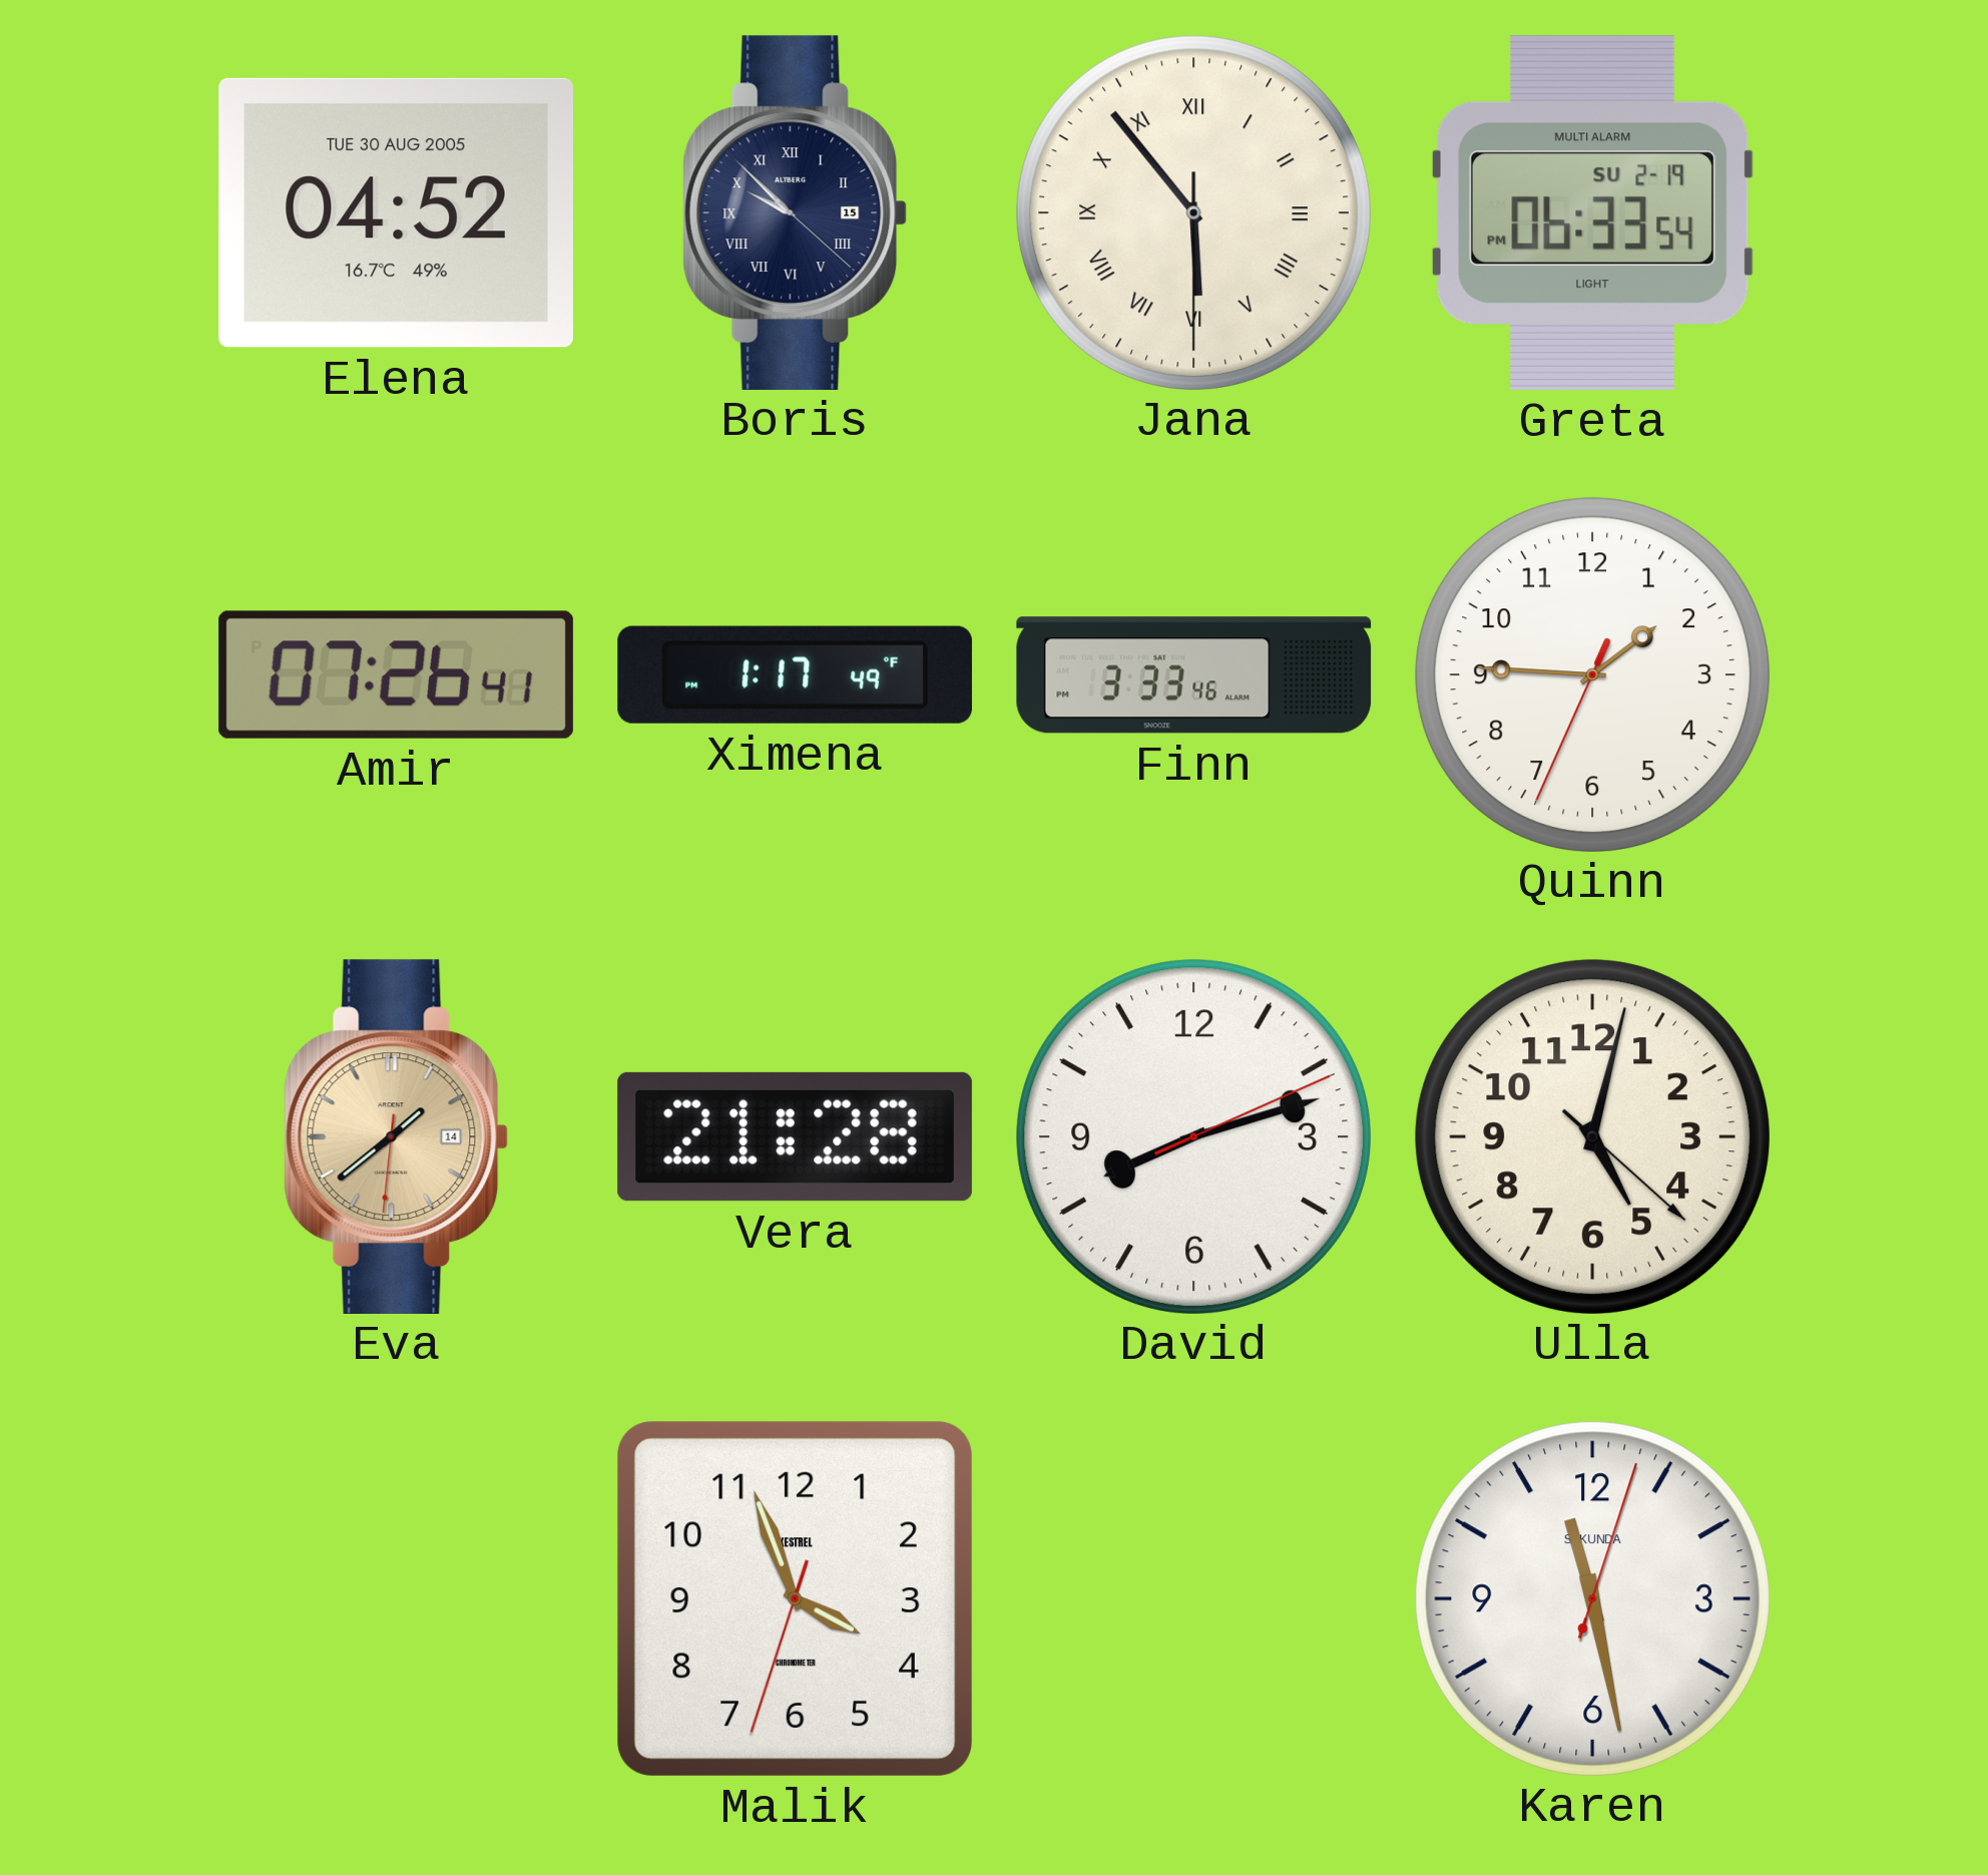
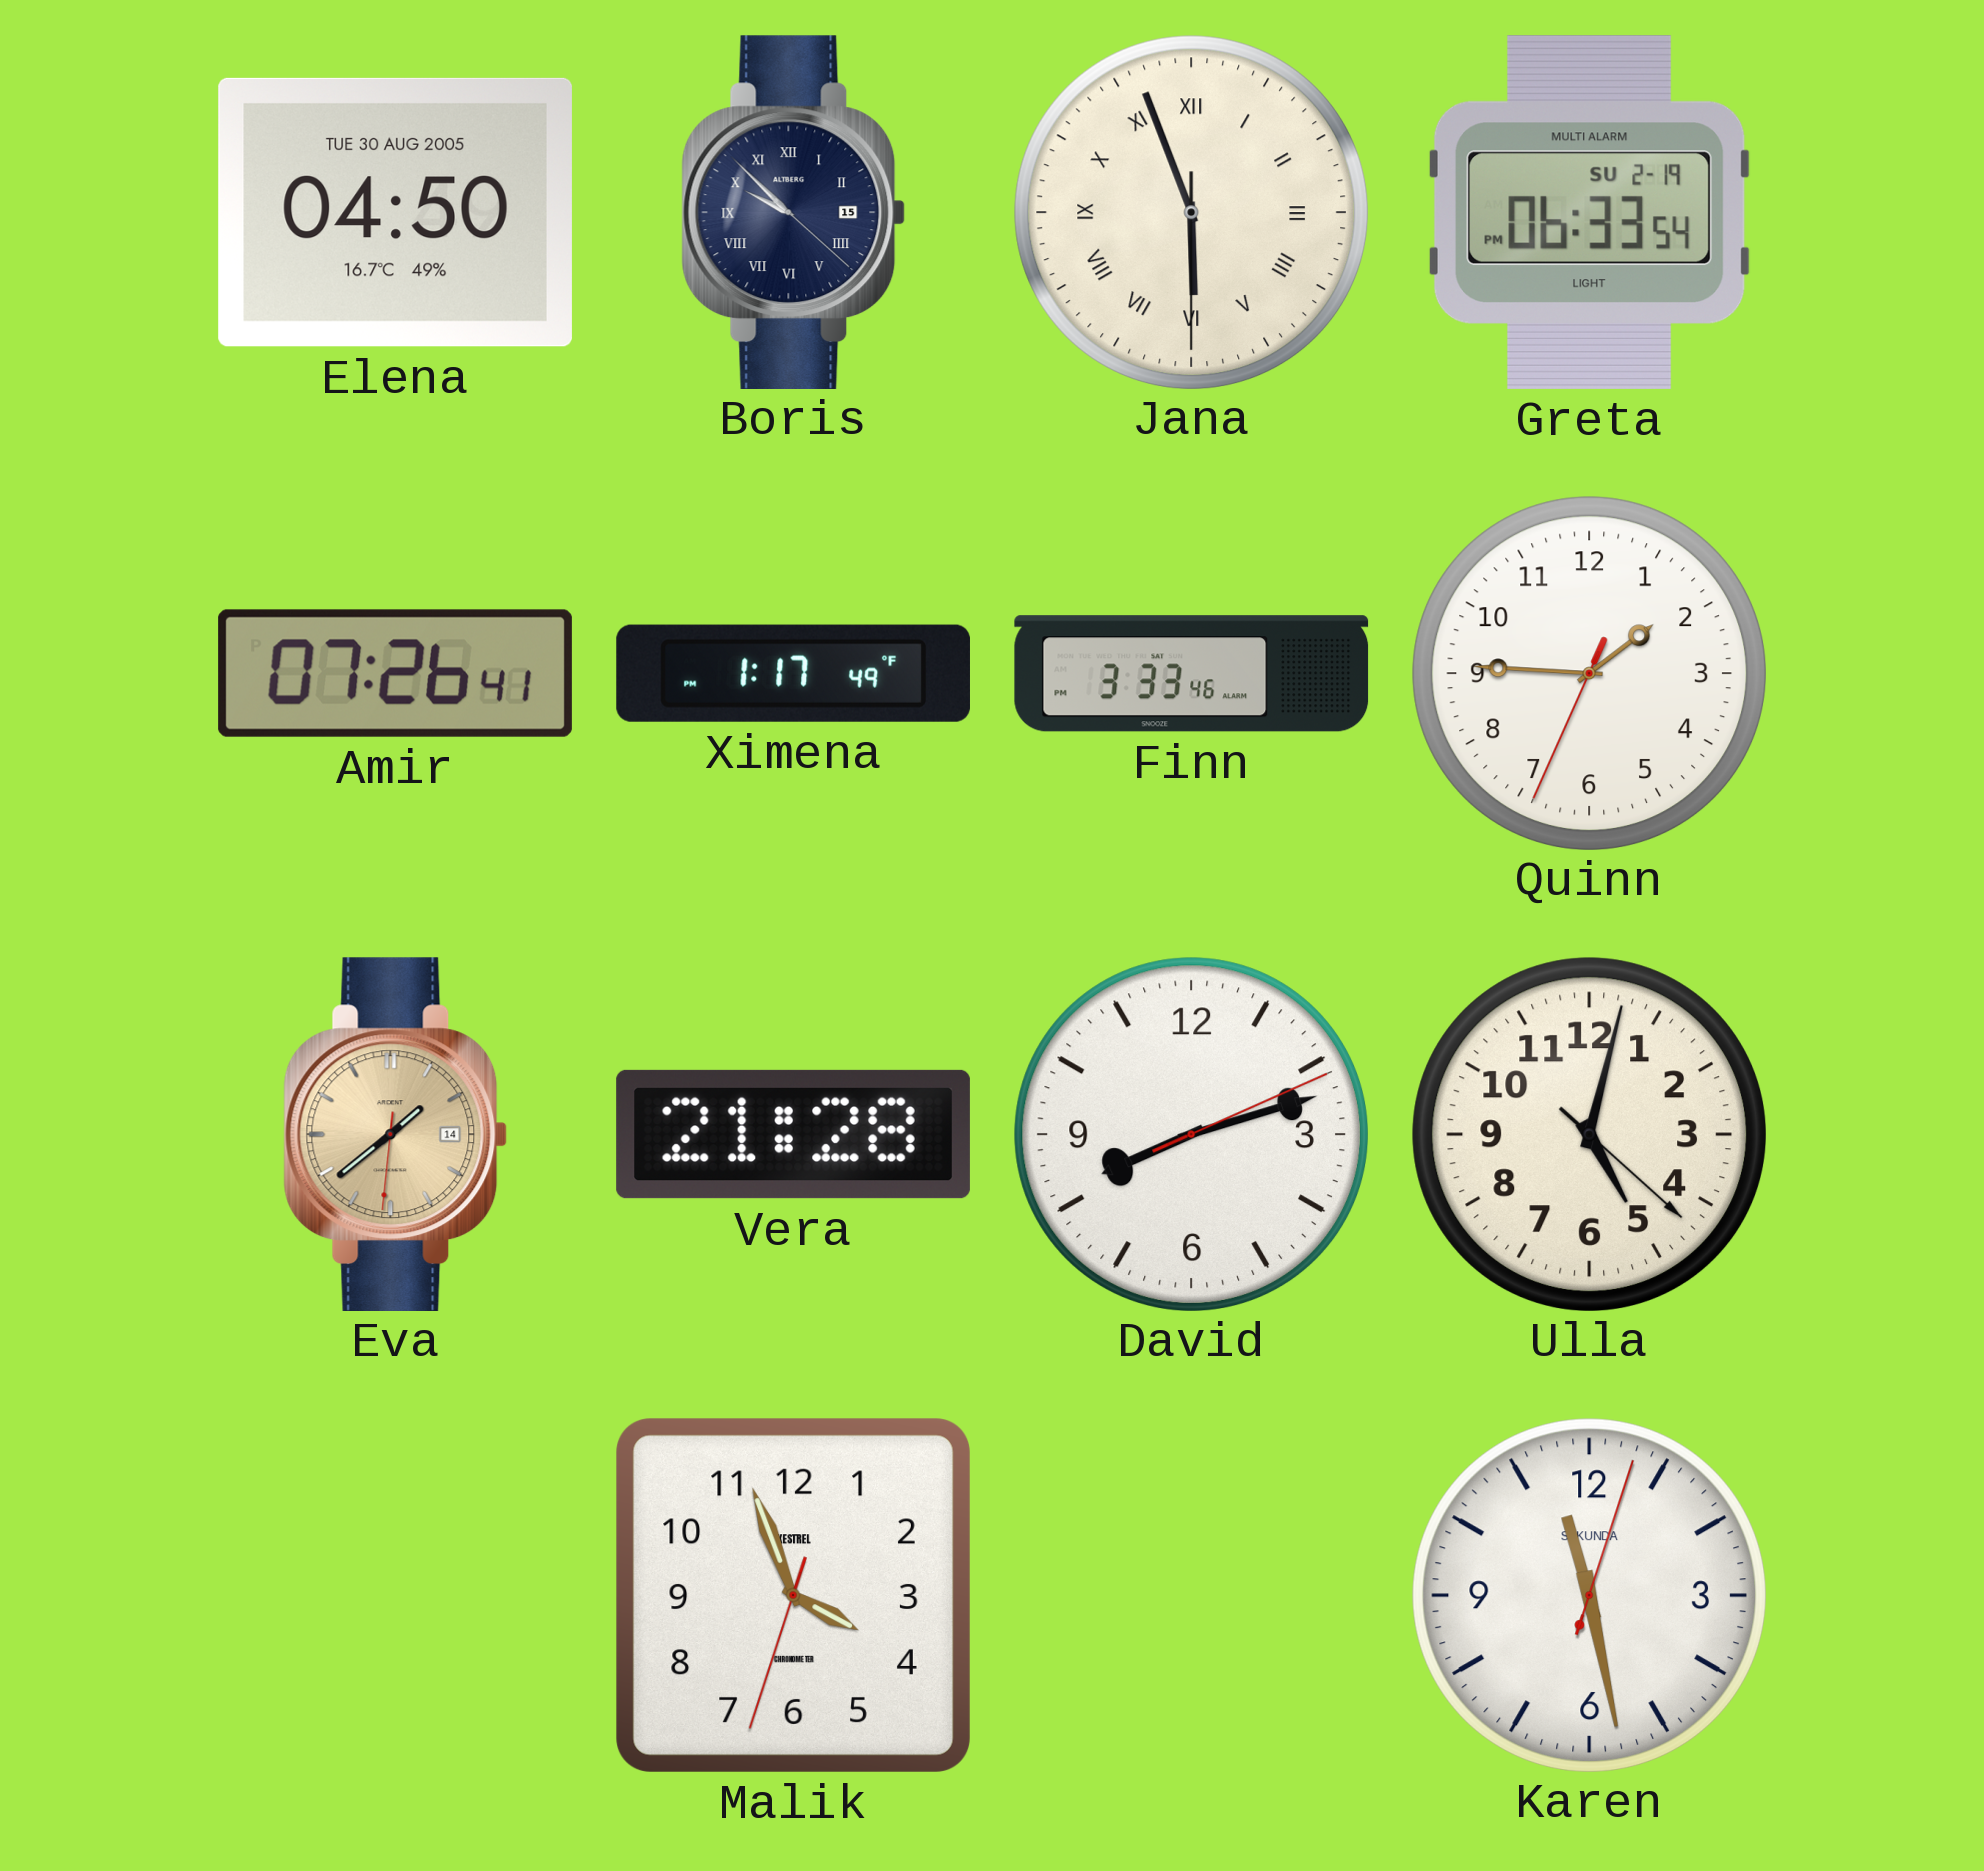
Elena: 04:52 -> 04:50 (395, 212)
Jana: 5:53 -> 5:56 (1191, 212)
